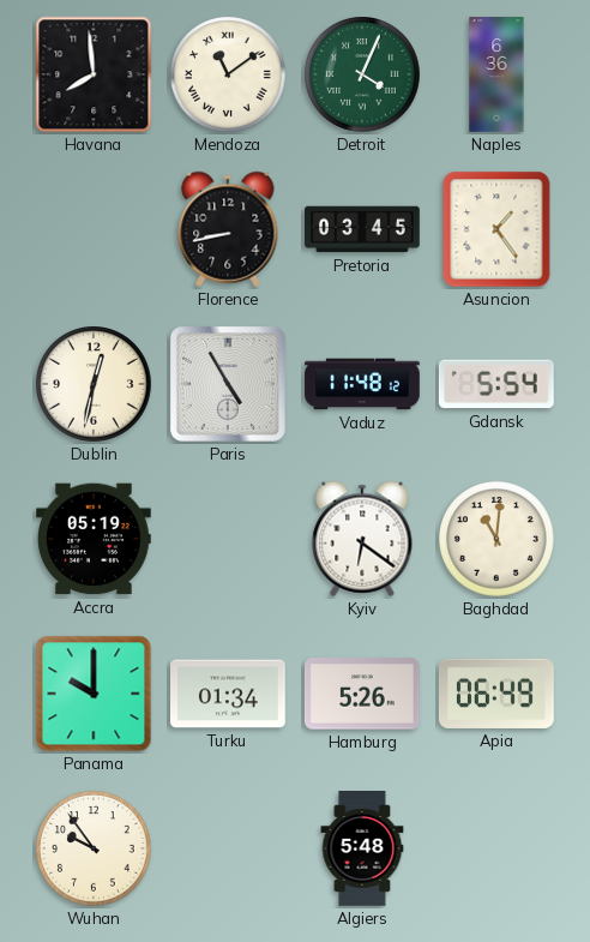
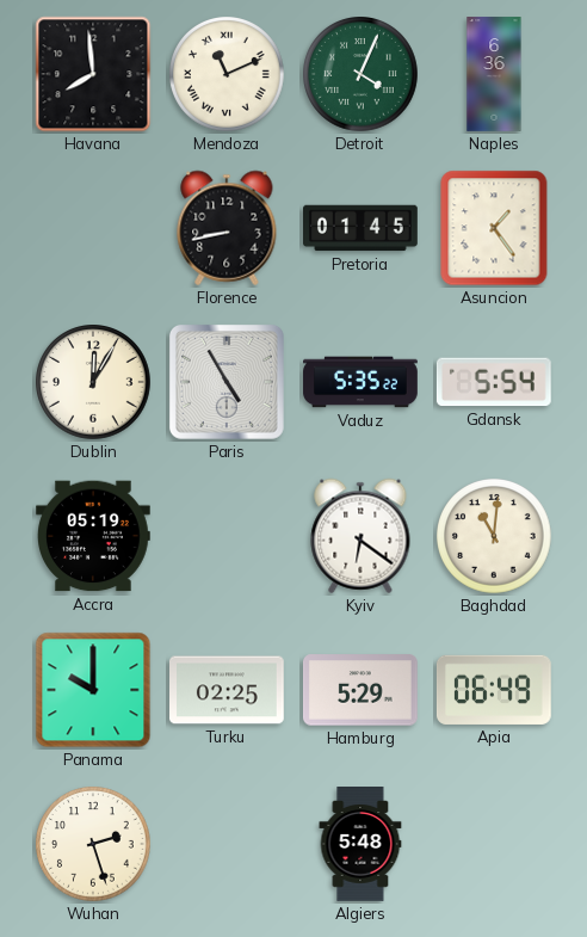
Mendoza: 11:09 -> 11:11 (227, 74)
Pretoria: 03:45 -> 01:45 (362, 228)
Dublin: 12:32 -> 12:05 (93, 382)
Vaduz: 11:48 -> 5:35 (360, 382)
Turku: 01:34 -> 02:25 (228, 690)
Hamburg: 5:26 -> 5:29 (362, 690)
Wuhan: 9:54 -> 2:27 (93, 844)
